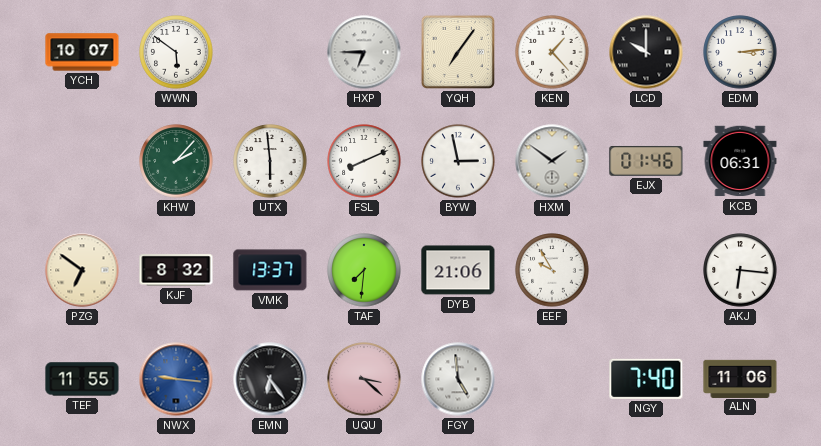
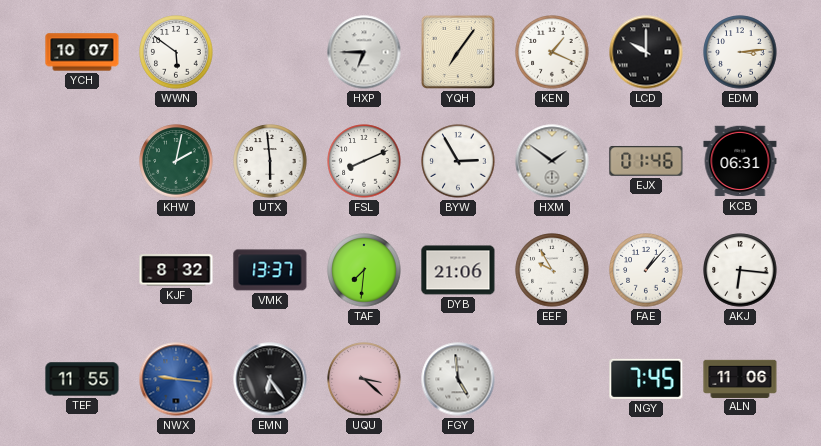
KEN: 1:23 -> 1:19 (552, 52)
KHW: 2:07 -> 2:02 (176, 161)
BYW: 2:58 -> 2:55 (458, 161)
PZG: 6:51 -> none (82, 270)
FAE: none -> 1:07 (646, 270)
NGY: 7:40 -> 7:45 (646, 379)
